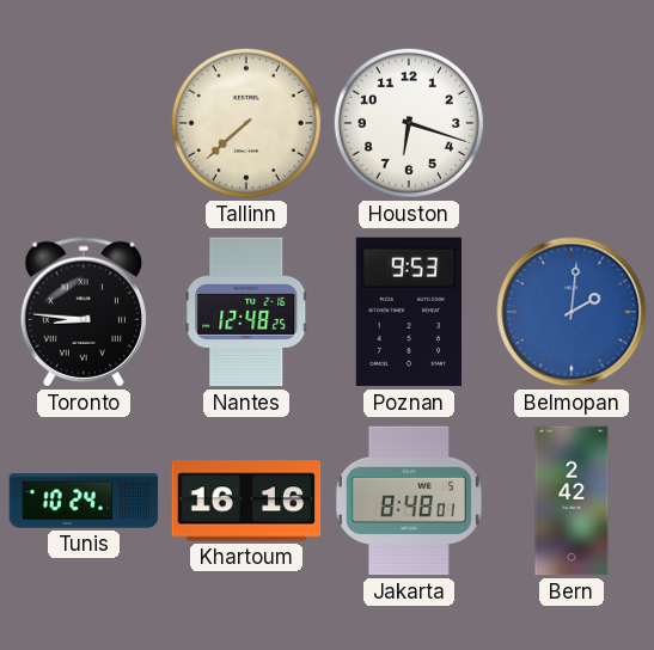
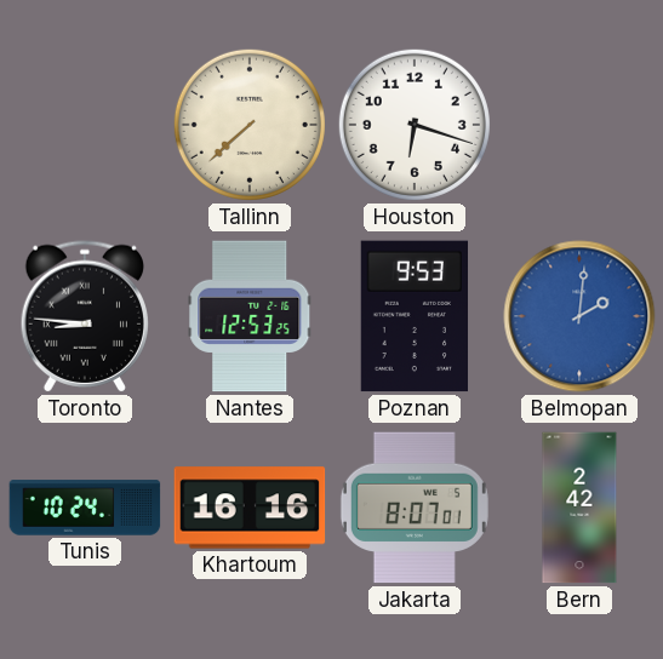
Nantes: 12:48 -> 12:53 (250, 316)
Jakarta: 8:48 -> 8:07 (415, 508)
